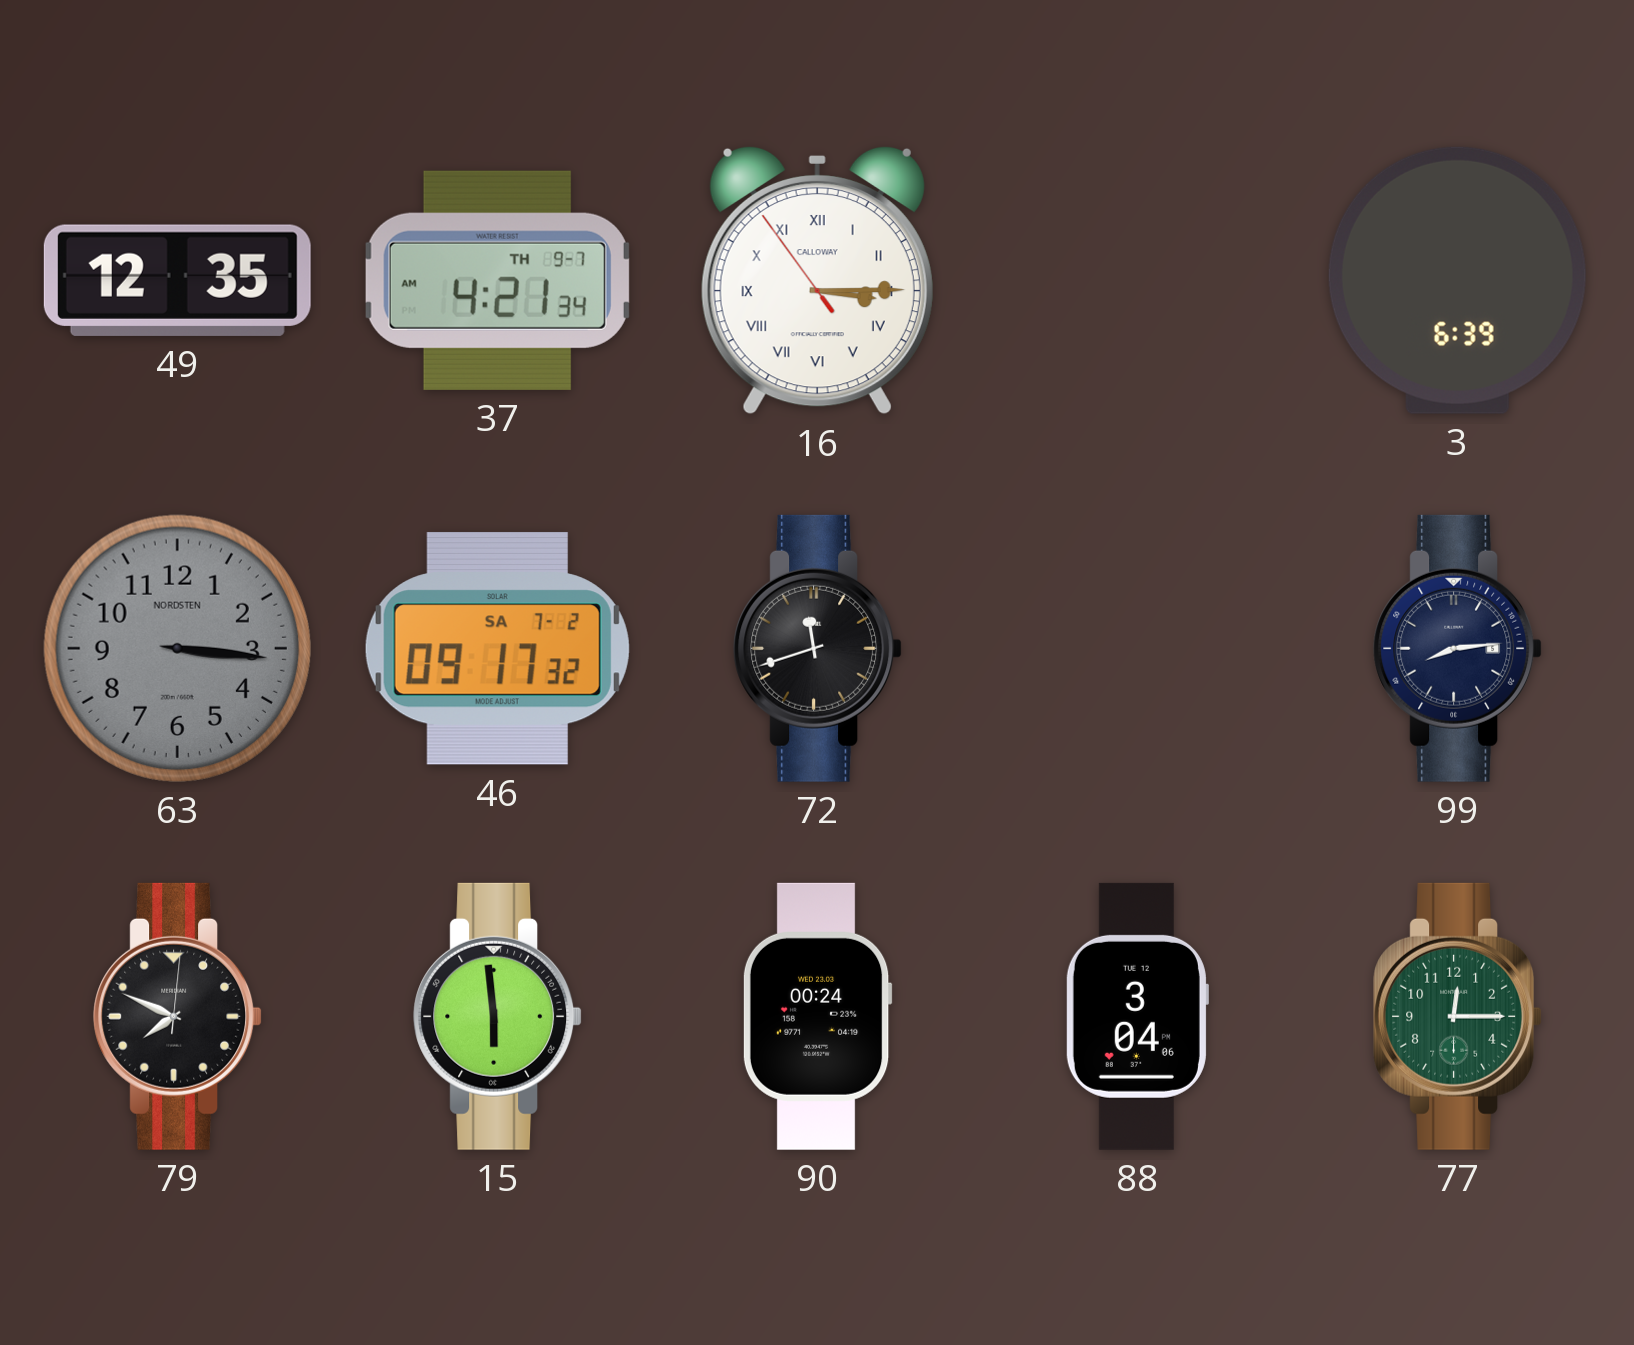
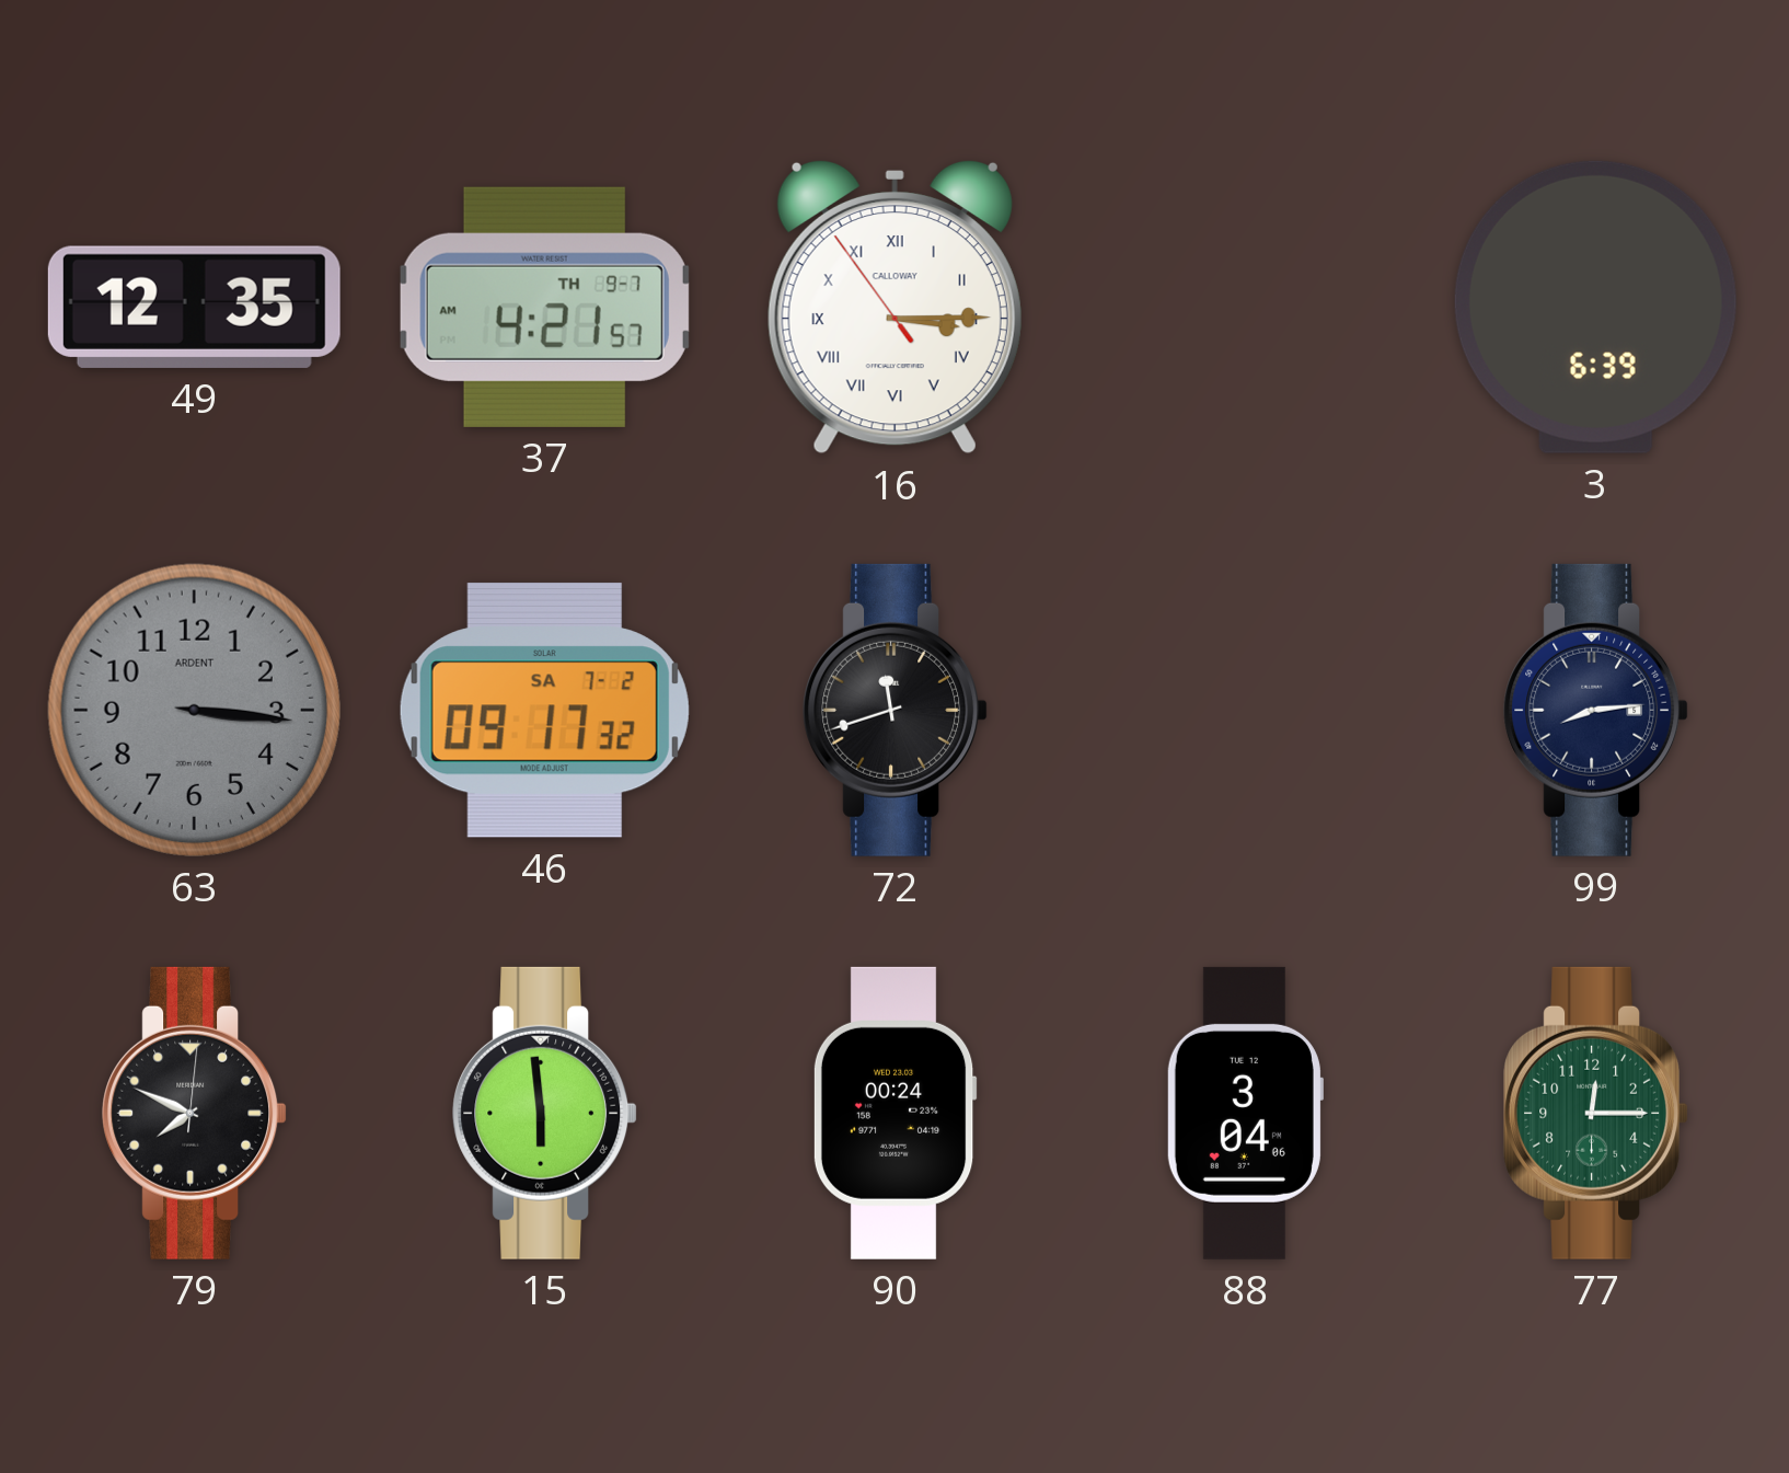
37: 4:21:34 AM -> 4:21:57 AM (544, 307)
63 brand: NORDSTEN -> ARDENT (194, 710)
